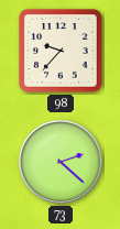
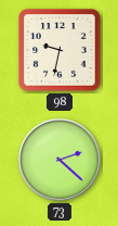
98: 9:37 -> 9:32 (60, 50)
